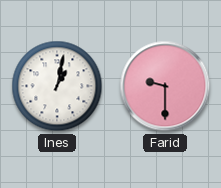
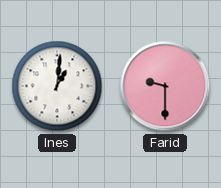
Ines: 1:02 -> 1:01 (57, 86)
